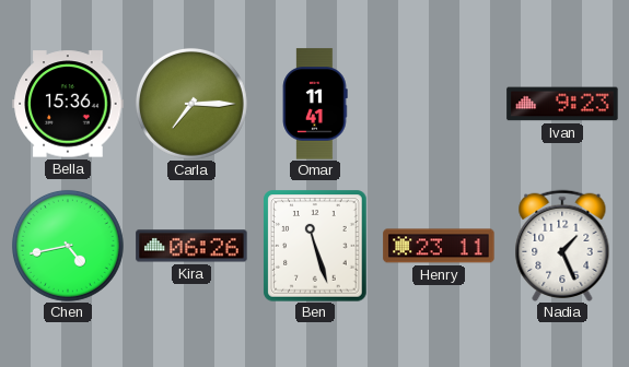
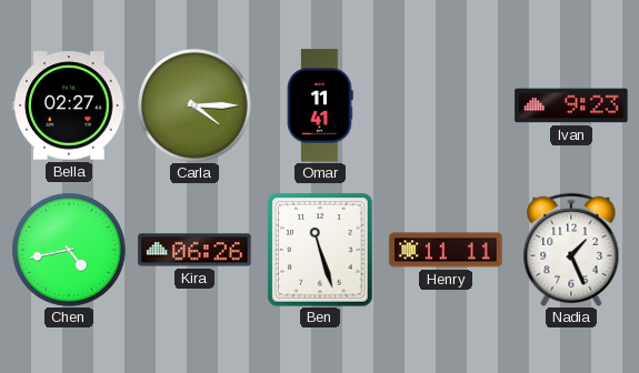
Bella: 15:36 -> 02:27 (69, 105)
Carla: 7:15 -> 4:15 (194, 105)
Henry: 23:11 -> 11:11 (446, 250)
